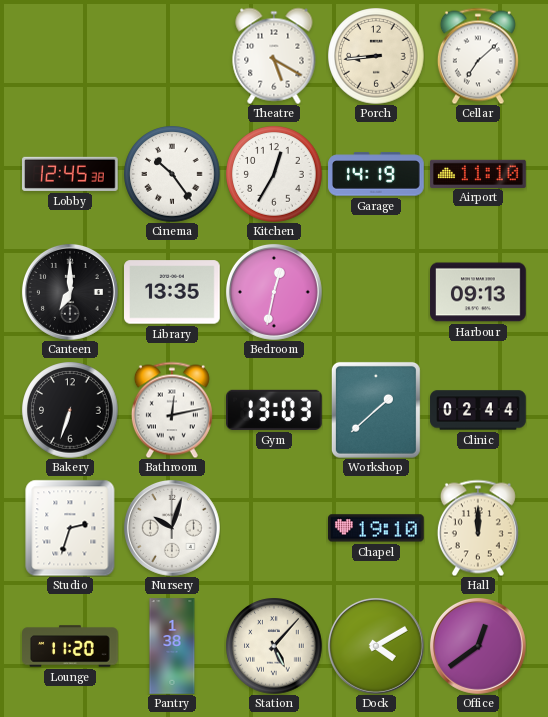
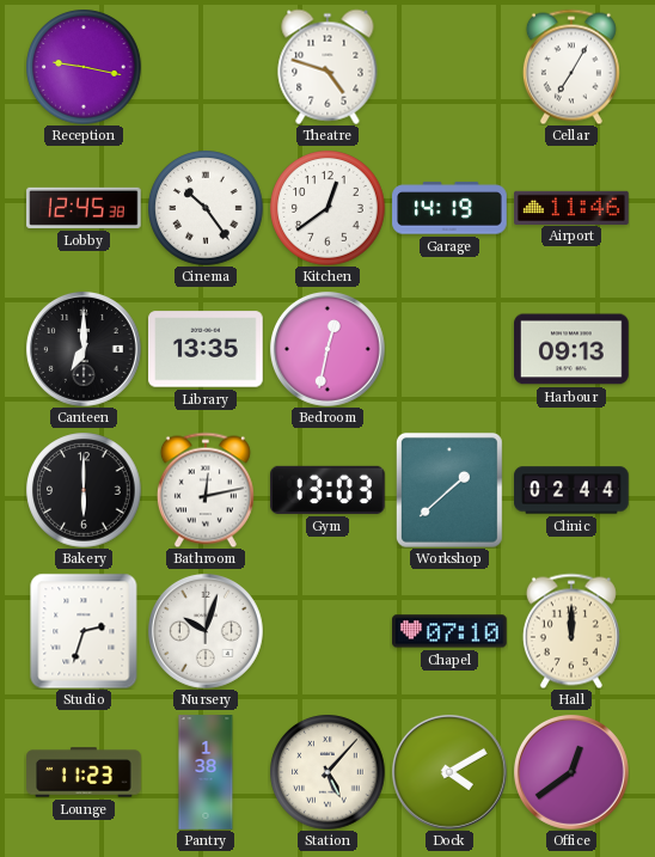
Reception: none -> 9:17 (84, 67)
Theatre: 5:20 -> 4:48 (327, 67)
Porch: 8:44 -> none (376, 56)
Cellar: 7:08 -> 7:05 (571, 67)
Kitchen: 12:35 -> 12:39 (327, 208)
Airport: 11:10 -> 11:46 (571, 207)
Bakery: 6:33 -> 6:00 (84, 490)
Chapel: 19:10 -> 07:10 (451, 631)
Lounge: 11:20 -> 11:23 (84, 772)
